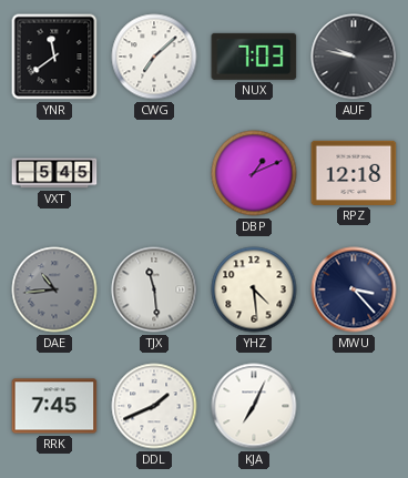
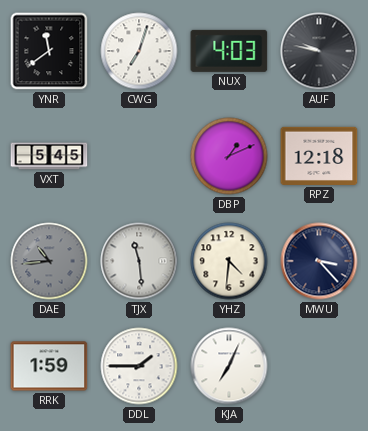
CWG: 7:08 -> 7:03 (139, 51)
NUX: 7:03 -> 4:03 (229, 51)
YHZ: 4:29 -> 4:31 (229, 261)
RRK: 7:45 -> 1:59 (49, 366)
DDL: 1:41 -> 1:45 (139, 366)
